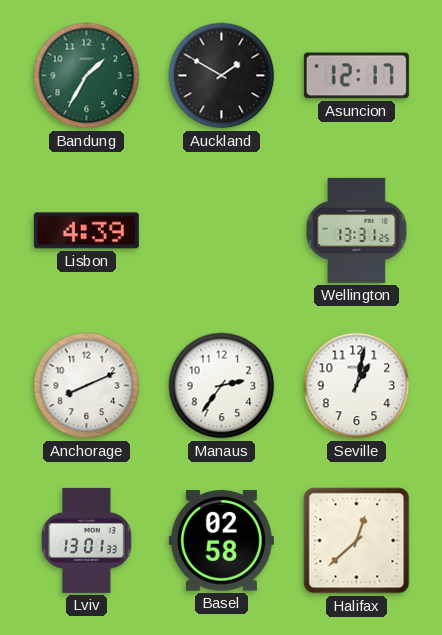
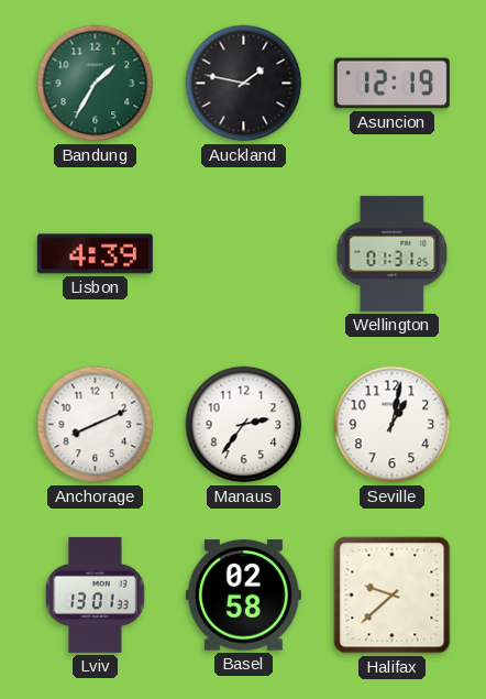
Auckland: 1:50 -> 1:47 (244, 84)
Asuncion: 12:17 -> 12:19 (391, 84)
Wellington: 13:31 -> 01:31 (393, 253)
Halifax: 12:38 -> 9:38 (393, 596)
